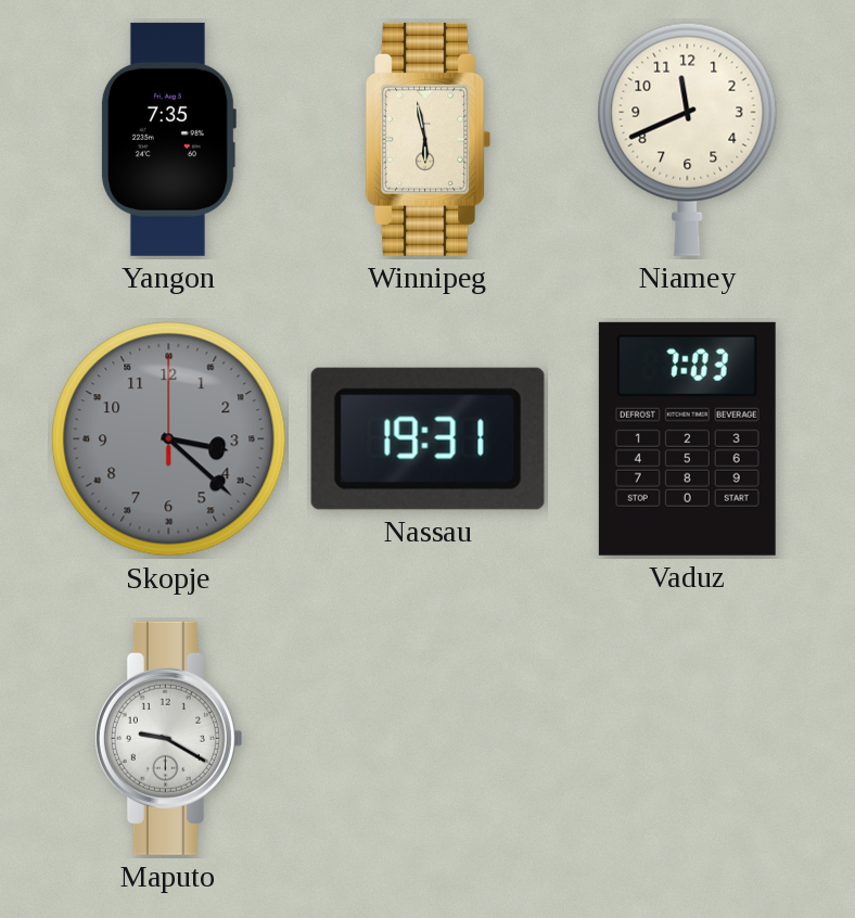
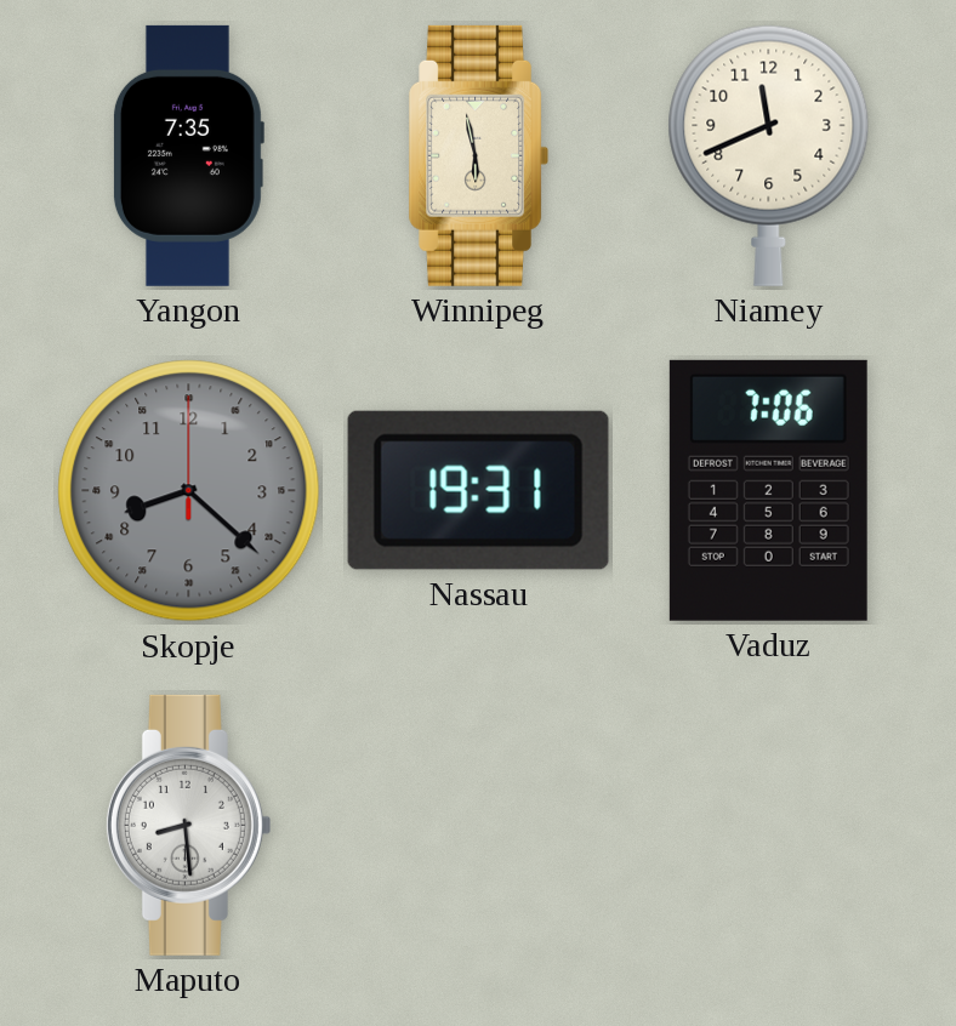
Skopje: 3:22 -> 8:22 (189, 491)
Vaduz: 7:03 -> 7:06 (768, 490)
Maputo: 9:20 -> 8:29 (188, 825)
